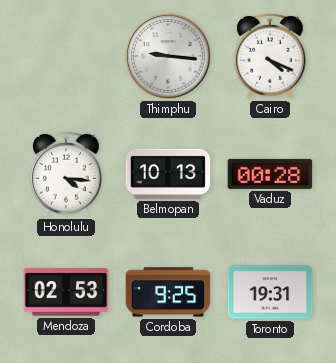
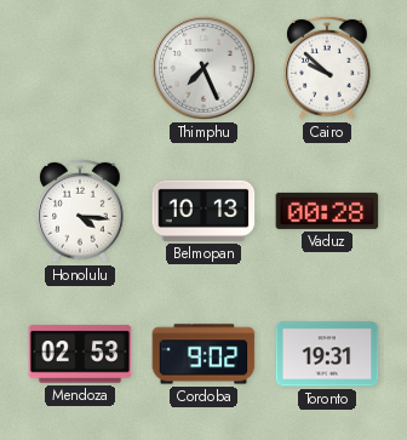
Thimphu: 9:16 -> 7:26 (203, 68)
Cairo: 4:19 -> 9:52 (327, 68)
Cordoba: 9:25 -> 9:02 (203, 354)
